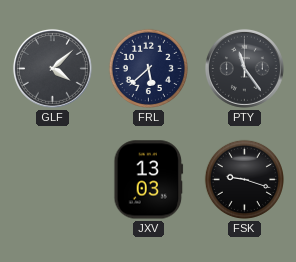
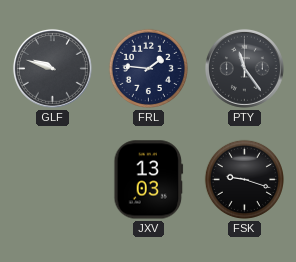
GLF: 4:08 -> 9:48 (52, 68)
FRL: 5:38 -> 1:46 (148, 68)
